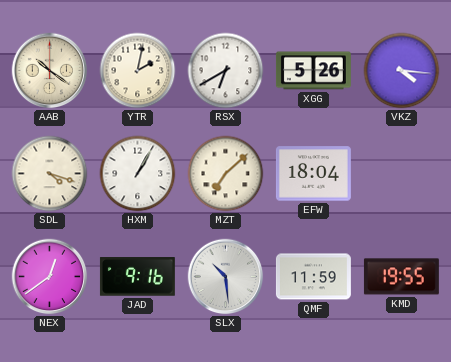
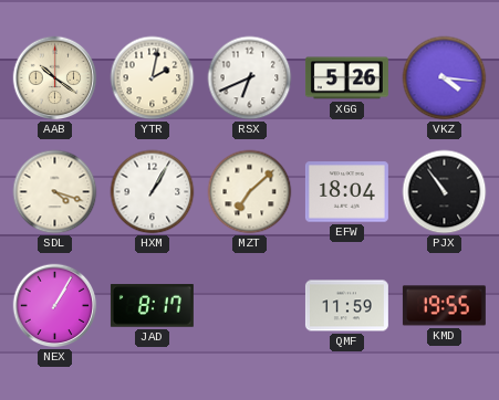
RSX: 6:40 -> 6:41 (250, 78)
PJX: none -> 10:54 (445, 192)
NEX: 12:39 -> 1:05 (55, 306)
JAD: 9:16 -> 8:17 (152, 306)
SLX: 10:29 -> none (226, 277)
